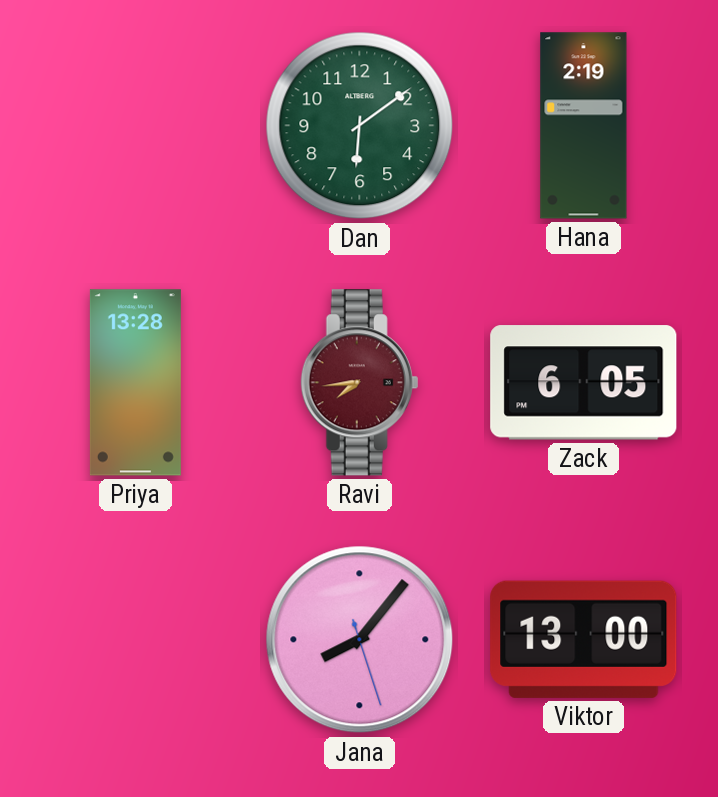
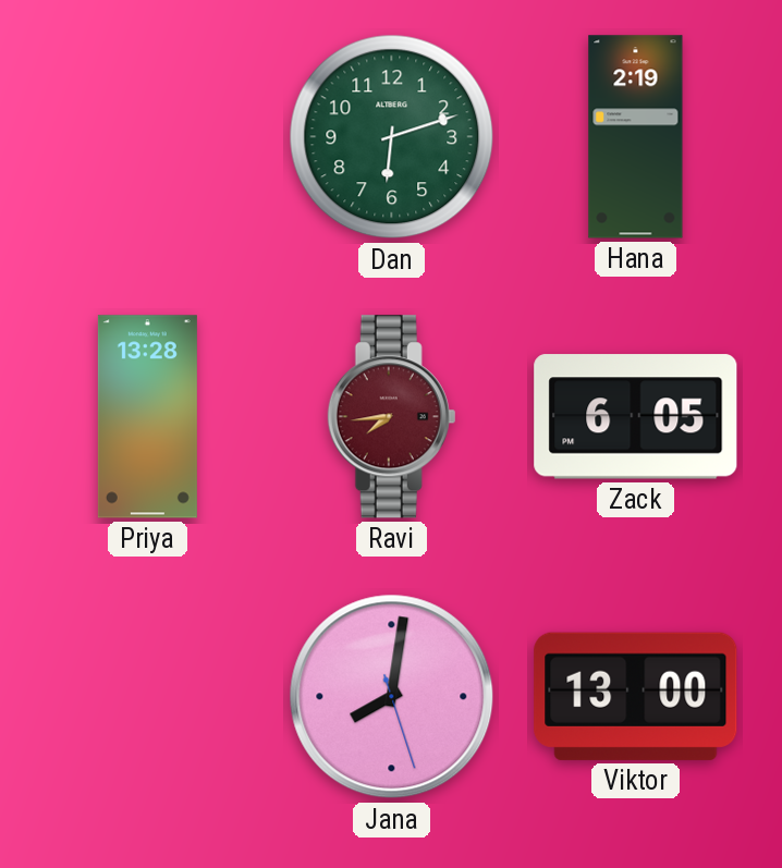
Dan: 6:09 -> 6:12 (392, 137)
Jana: 8:06 -> 8:01 (392, 697)
